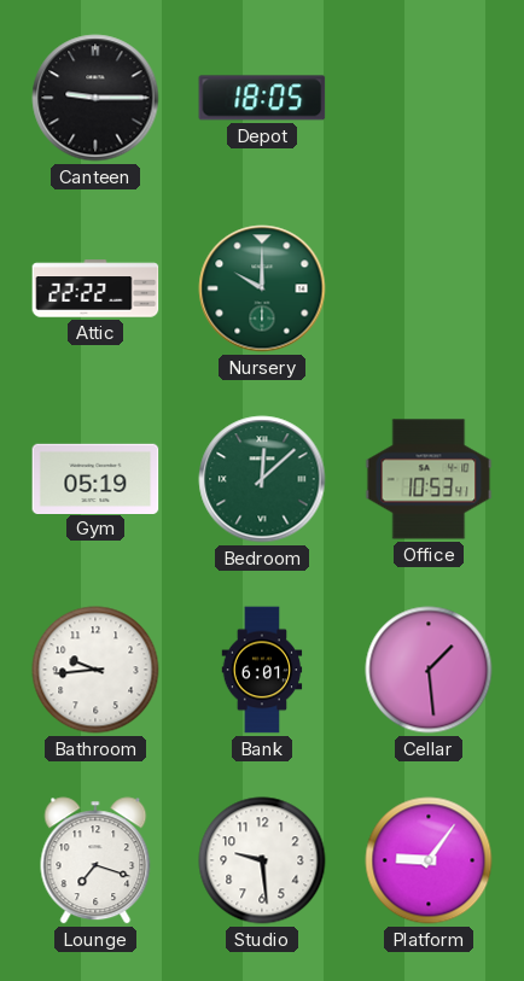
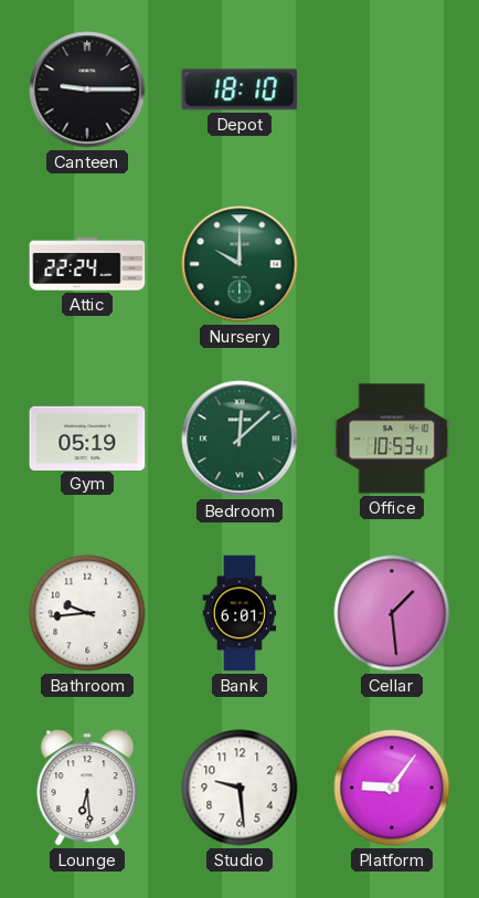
Depot: 18:05 -> 18:10 (239, 89)
Attic: 22:22 -> 22:24 (87, 264)
Lounge: 7:18 -> 6:29 (87, 788)
